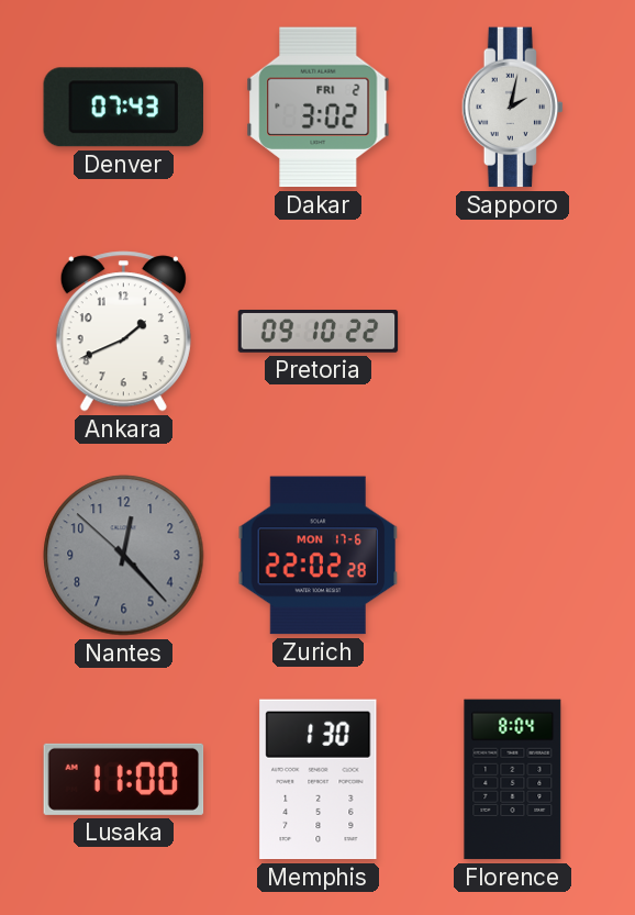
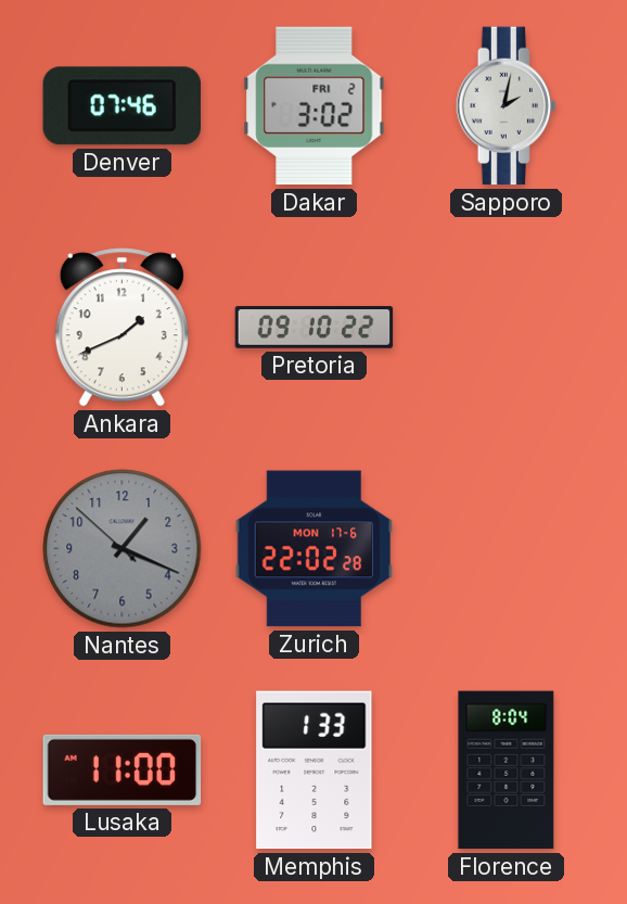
Denver: 07:43 -> 07:46 (121, 106)
Nantes: 12:22 -> 1:18 (123, 549)
Memphis: 1:30 -> 1:33 (315, 771)
